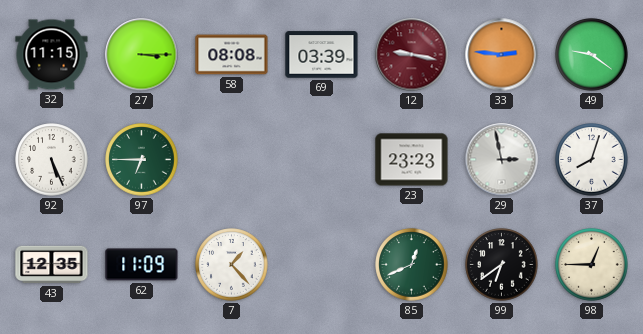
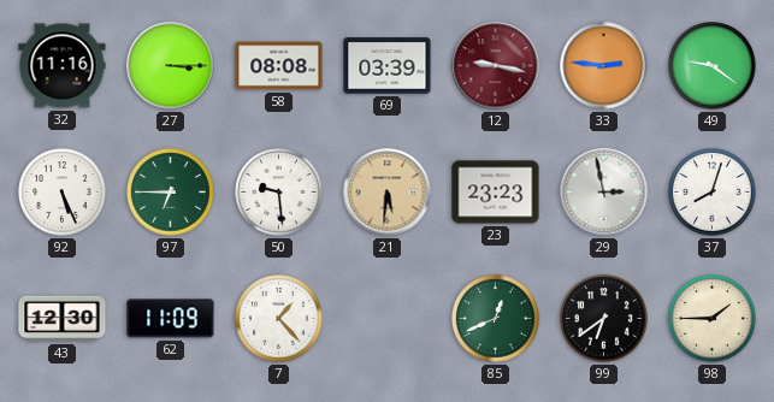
32: 11:15 -> 11:16 (63, 66)
50: none -> 9:29 (279, 193)
21: none -> 5:31 (388, 193)
43: 12:35 -> 12:30 (63, 319)
98: 12:45 -> 1:45 (713, 319)
